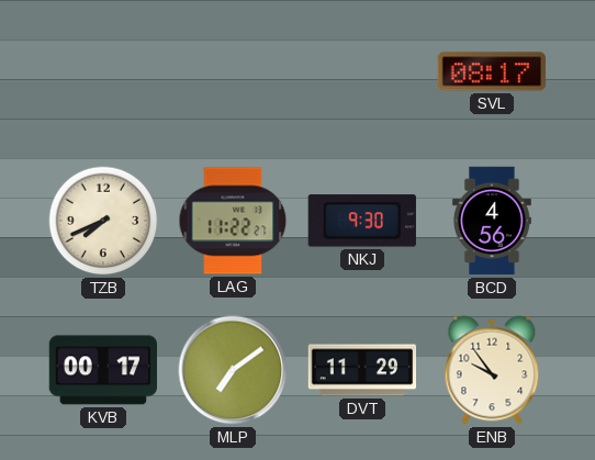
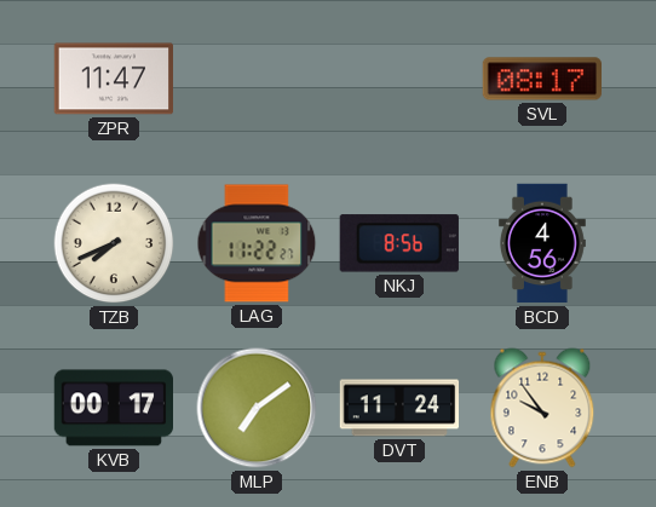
ZPR: none -> 11:47 (113, 79)
NKJ: 9:30 -> 8:56 (399, 243)
DVT: 11:29 -> 11:24 (399, 408)
